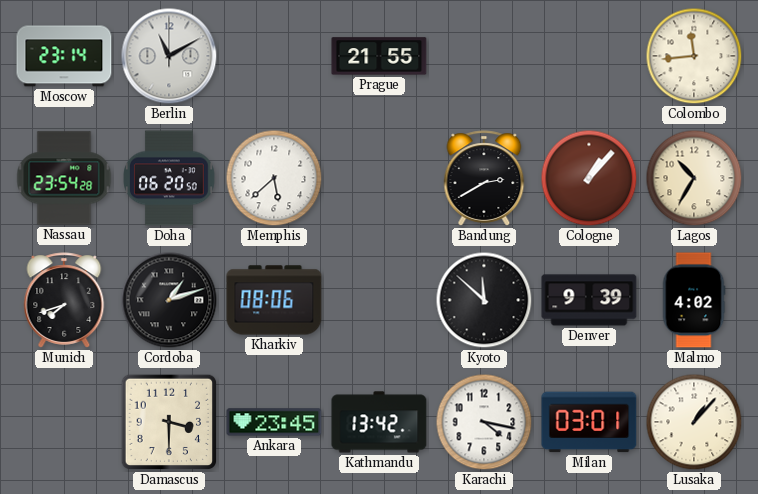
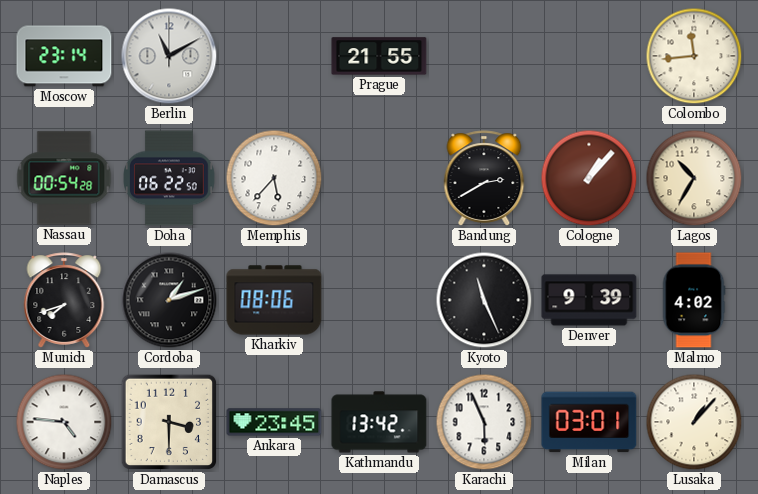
Nassau: 23:54 -> 00:54 (64, 178)
Doha: 06:20 -> 06:22 (170, 178)
Memphis: 5:38 -> 5:37 (274, 178)
Kyoto: 11:52 -> 11:26 (484, 300)
Naples: none -> 4:46 (64, 422)
Karachi: 4:17 -> 5:56 (484, 422)
